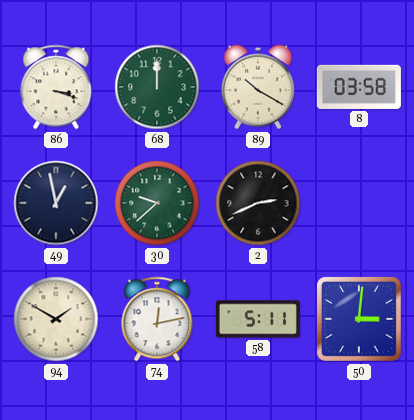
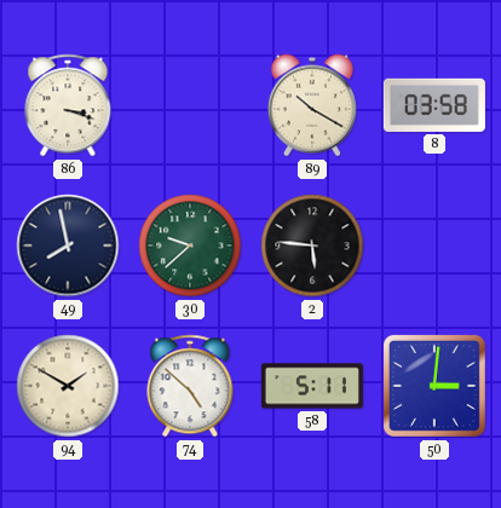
68: 12:00 -> none (157, 87)
49: 12:58 -> 7:58 (68, 246)
2: 2:41 -> 5:46 (312, 246)
74: 12:13 -> 4:52 (190, 386)
